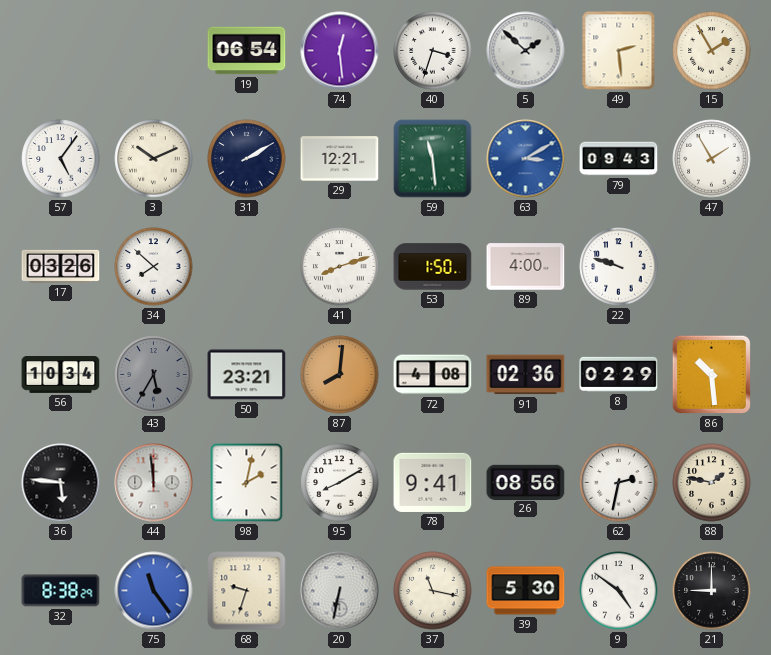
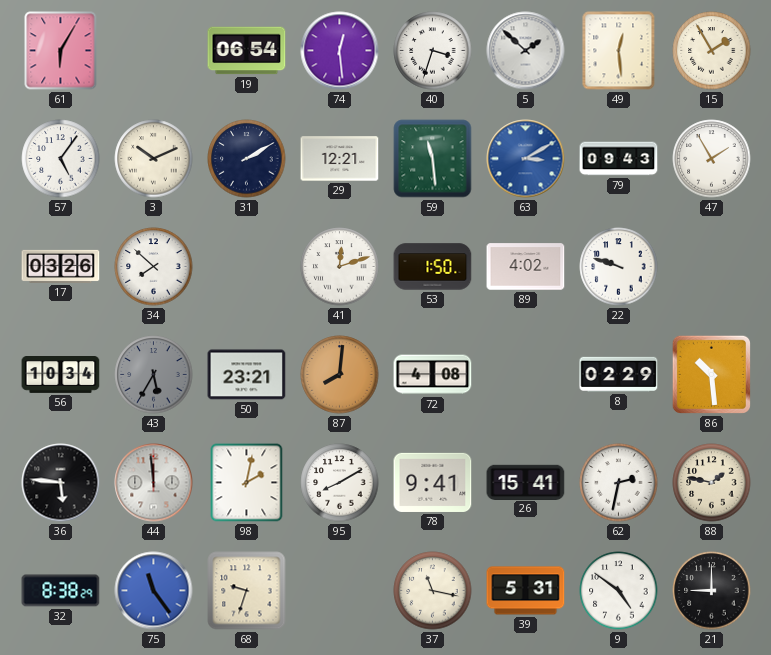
61: none -> 6:05 (61, 51)
49: 2:29 -> 12:29 (619, 51)
41: 8:12 -> 12:12 (340, 267)
89: 4:00 -> 4:02 (526, 267)
91: 02:36 -> none (526, 375)
26: 08:56 -> 15:41 (526, 482)
20: 6:32 -> none (340, 591)
39: 5:30 -> 5:31 (526, 591)
